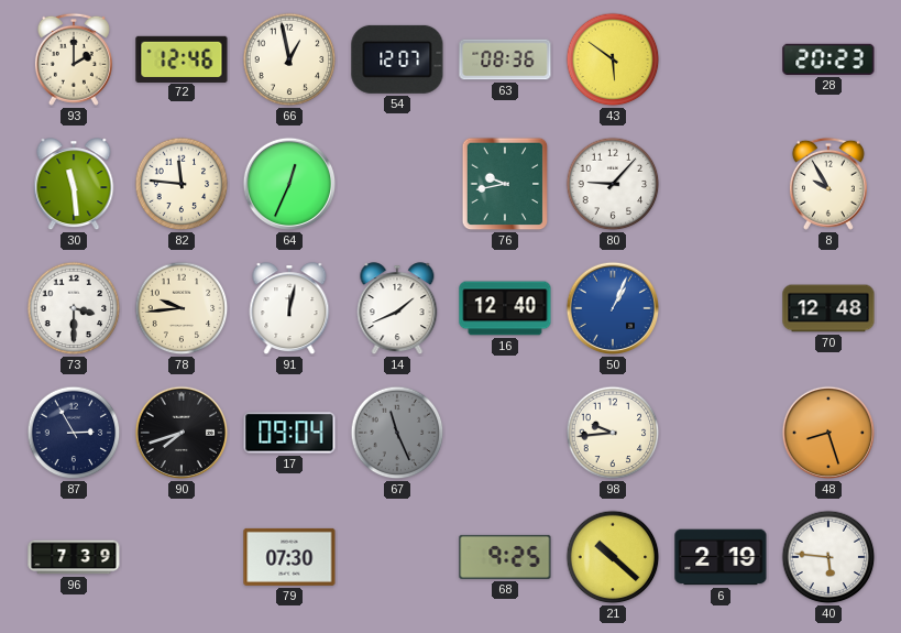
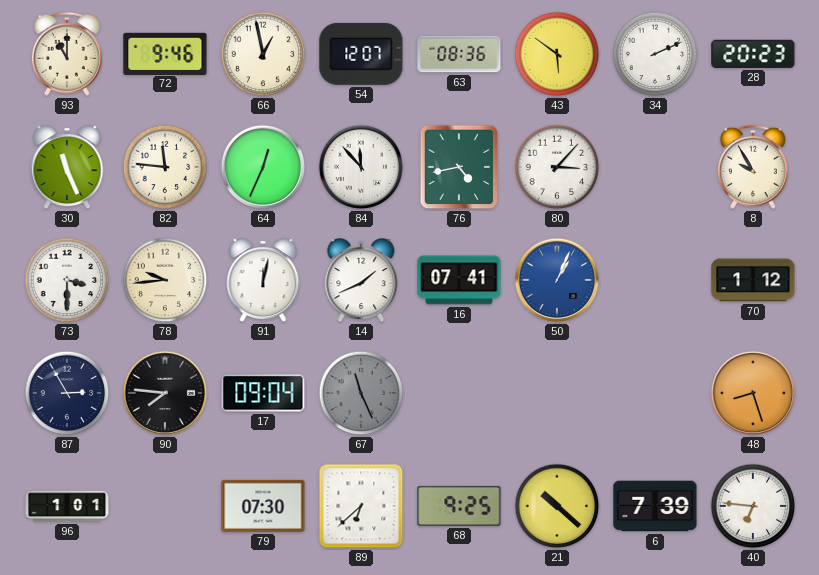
93: 2:00 -> 11:00 (67, 54)
72: 12:46 -> 9:46 (165, 53)
34: none -> 2:11 (655, 54)
30: 11:29 -> 11:26 (67, 168)
84: none -> 11:53 (361, 167)
76: 9:43 -> 4:43 (459, 167)
80: 9:07 -> 3:07 (557, 167)
16: 12:40 -> 07:41 (459, 280)
70: 12:48 -> 1:12 (753, 280)
90: 7:42 -> 7:46 (165, 393)
98: 9:44 -> none (613, 433)
96: 7:39 -> 1:01 (67, 506)
89: none -> 6:38 (361, 506)
6: 2:19 -> 7:39 (655, 506)
40: 5:46 -> 6:46 (753, 506)
